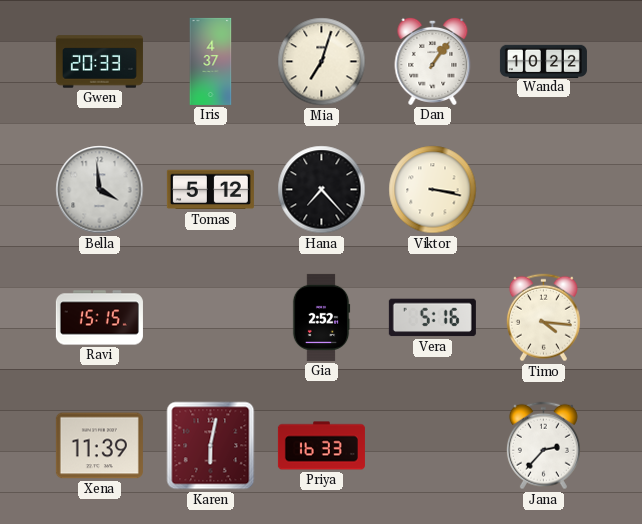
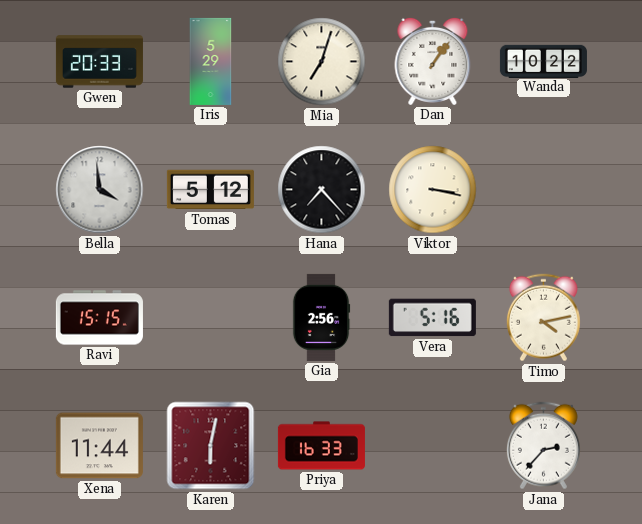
Iris: 4:37 -> 5:29 (211, 61)
Gia: 2:52 -> 2:56 (321, 317)
Timo: 4:16 -> 4:13 (543, 318)
Xena: 11:39 -> 11:44 (99, 446)
